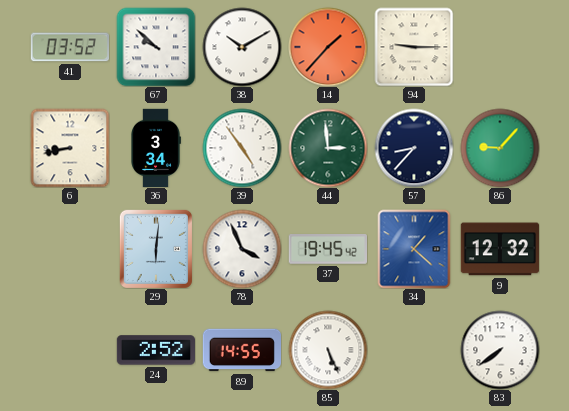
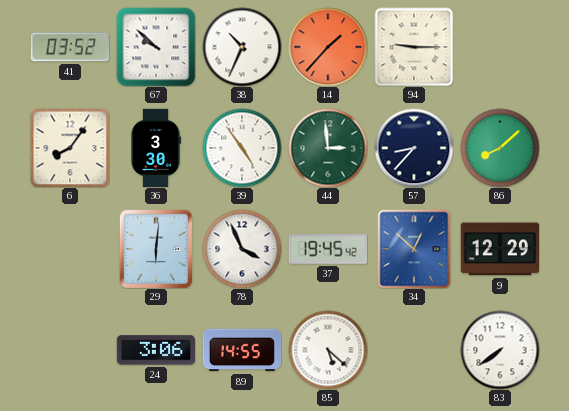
38: 10:10 -> 10:34 (242, 47)
6: 8:43 -> 8:06 (70, 148)
36: 3:34 -> 3:30 (156, 147)
86: 9:07 -> 8:08 (500, 148)
34: 1:22 -> 12:52 (414, 249)
9: 12:32 -> 12:29 (500, 249)
24: 2:52 -> 3:06 (155, 350)
85: 5:26 -> 5:22 (328, 350)
